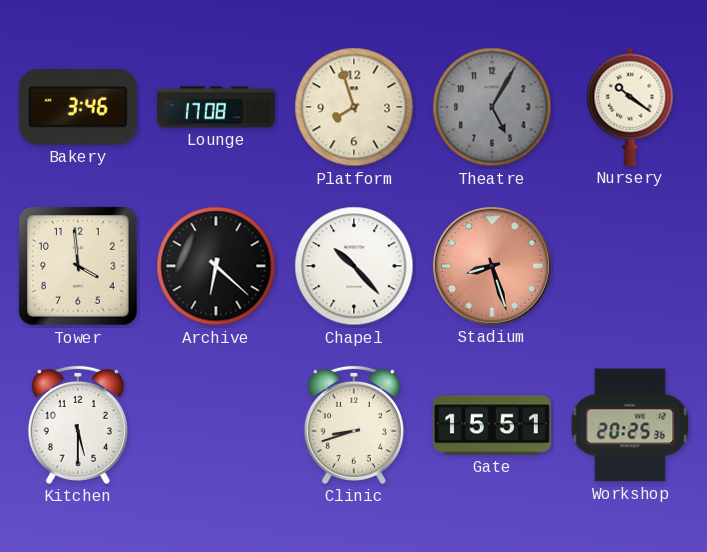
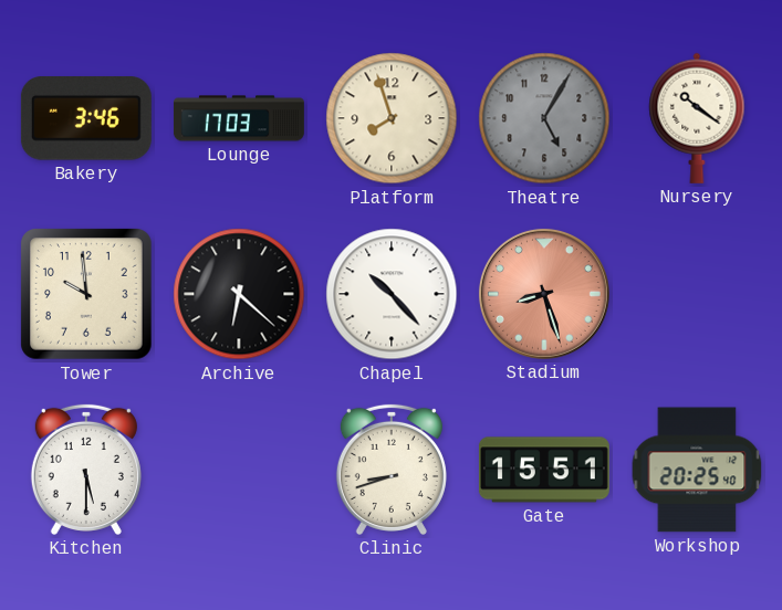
Lounge: 17:08 -> 17:03 (239, 118)
Tower: 3:59 -> 9:59 (86, 294)
Workshop: 20:25:36 -> 20:25:40 (697, 470)
